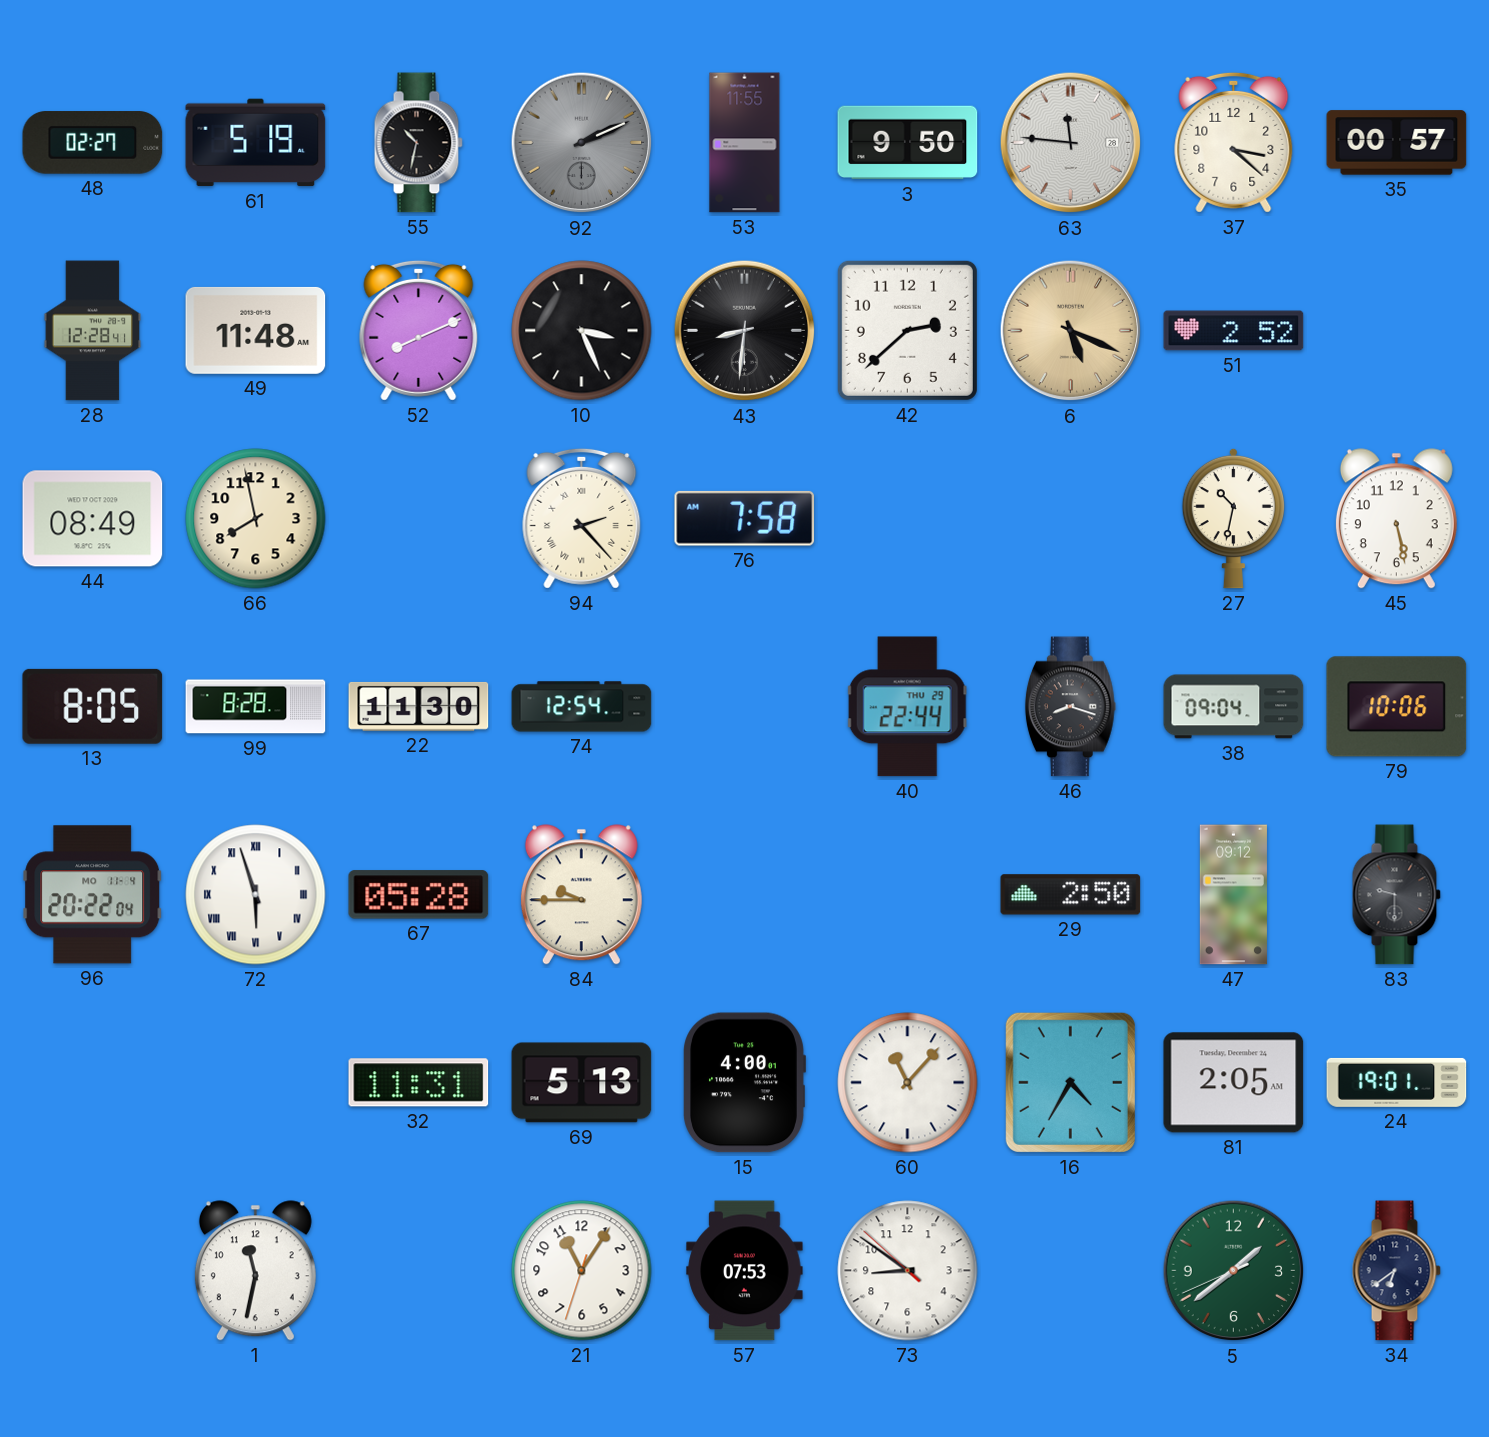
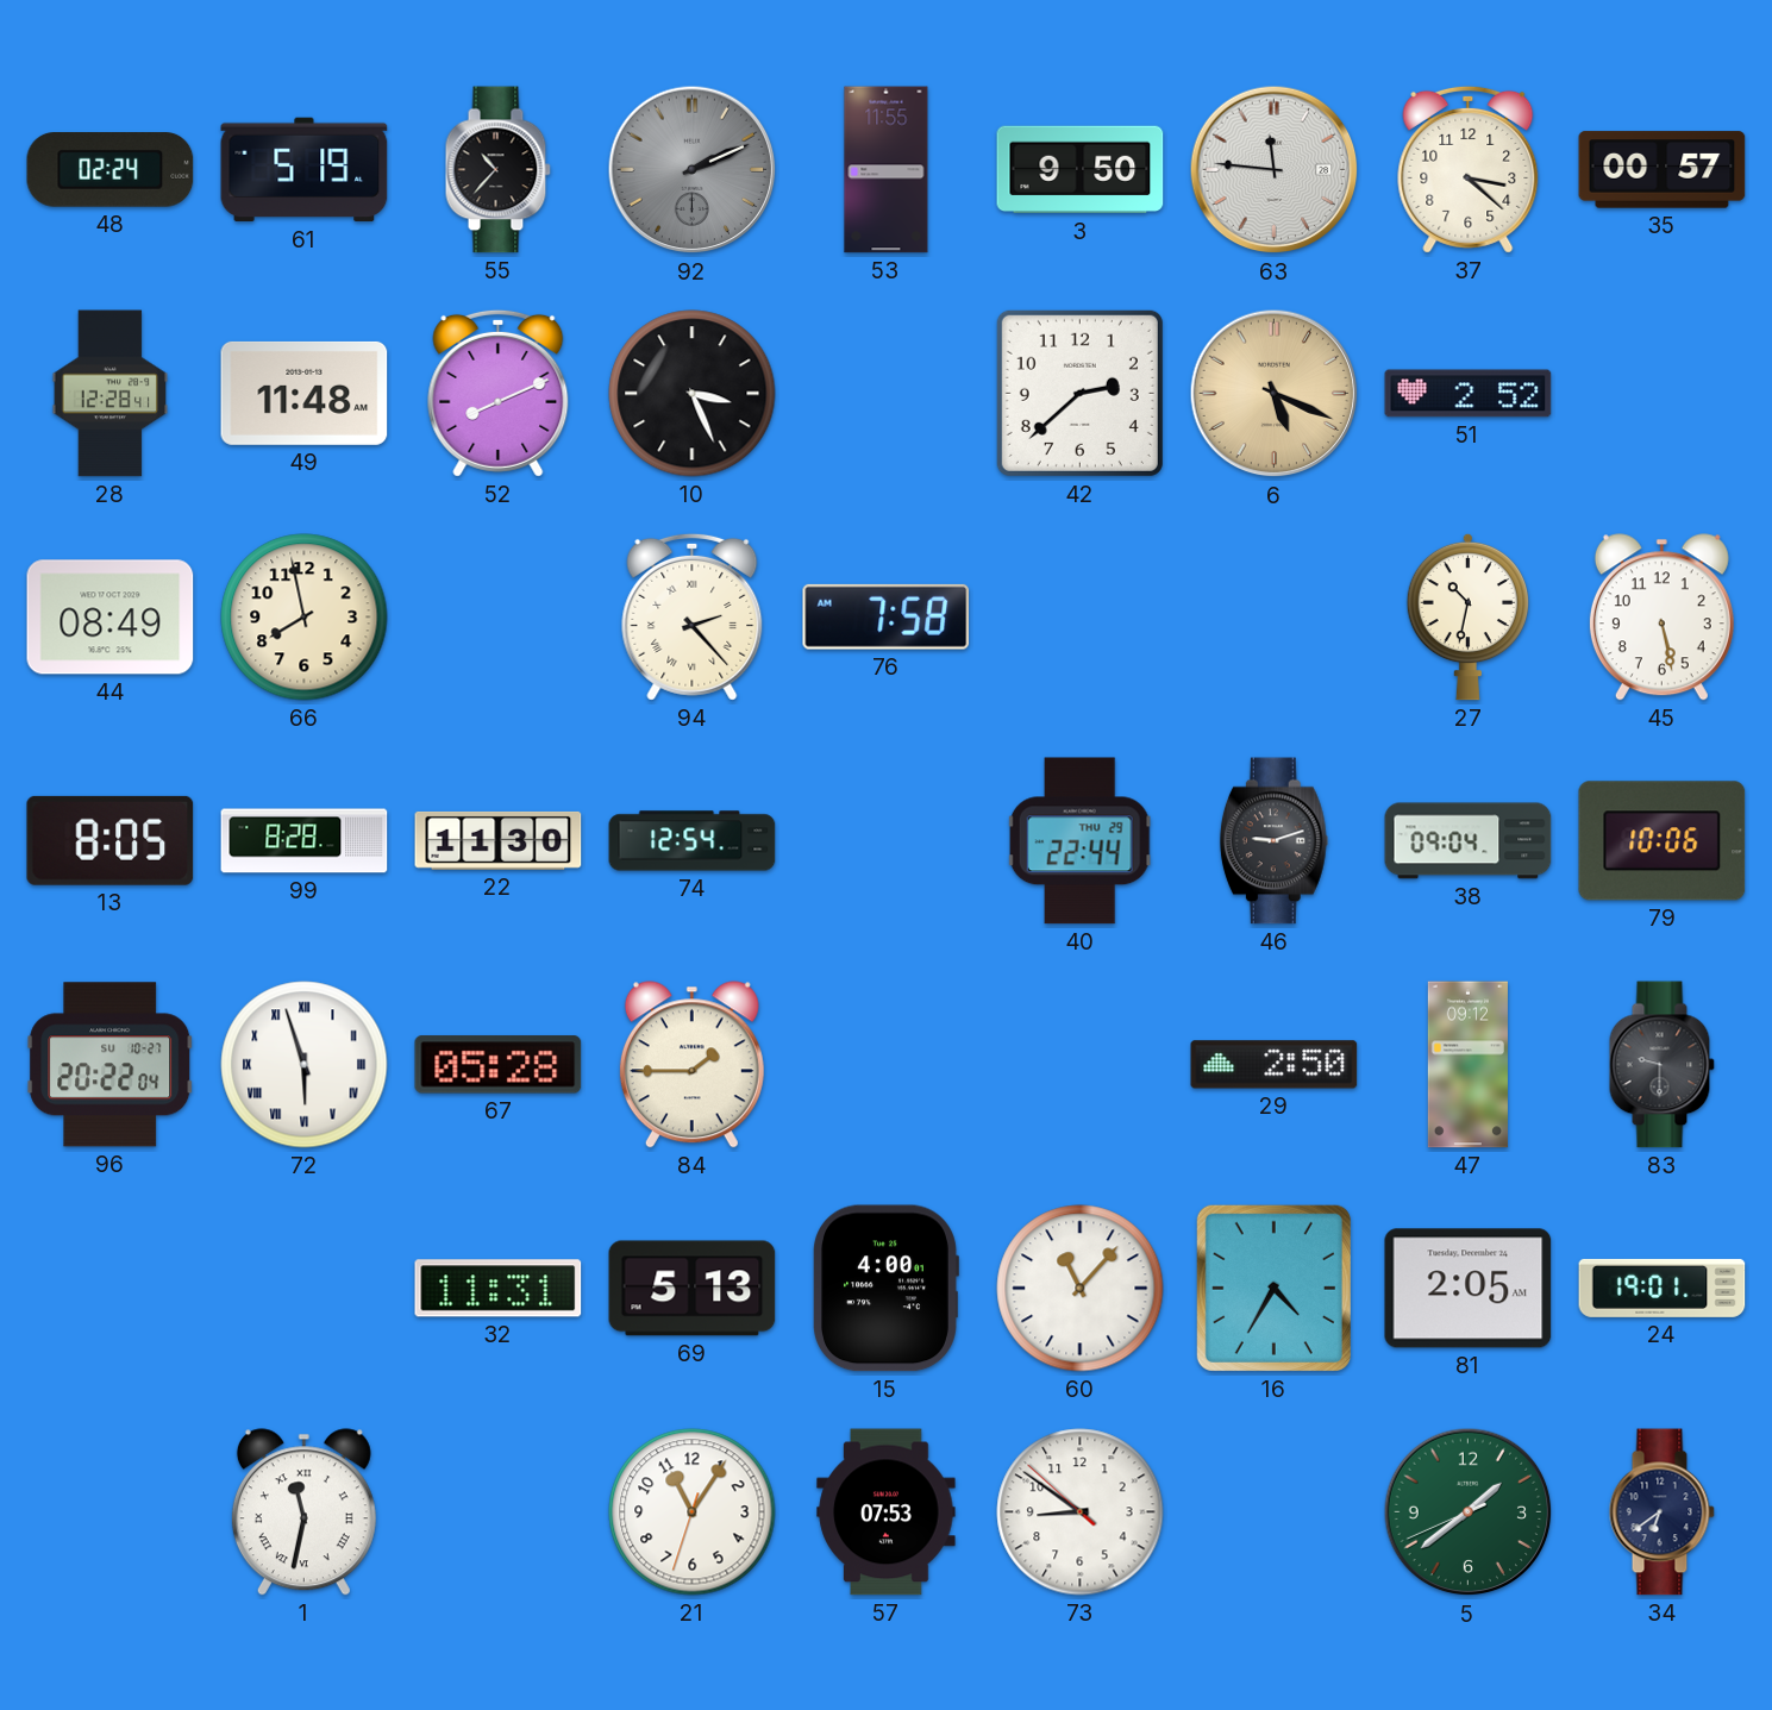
48: 02:27 -> 02:24 (111, 170)
55: 10:32 -> 10:37 (497, 170)
43: 8:31 -> none (745, 331)
46: 8:18 -> 9:12 (1273, 841)
96 date: MO 11-4 -> SU 10-27 (111, 1065)
84: 9:45 -> 1:45 (691, 1065)
1 numerals: Arabic -> Roman (303, 1512)
